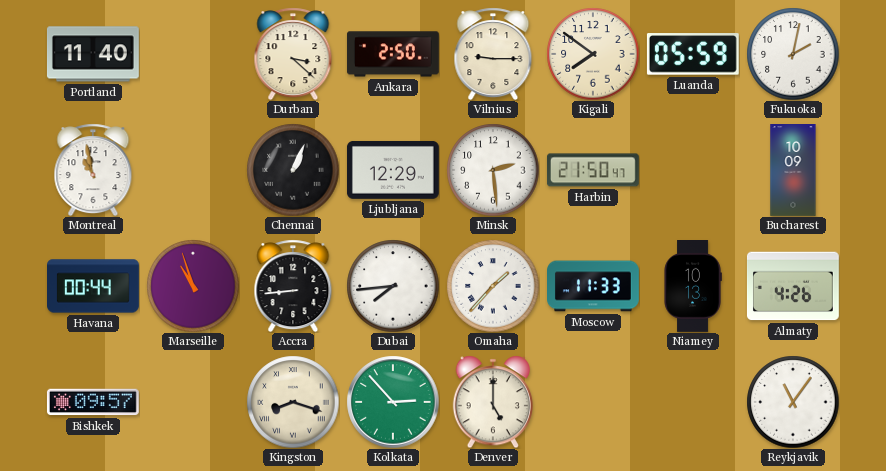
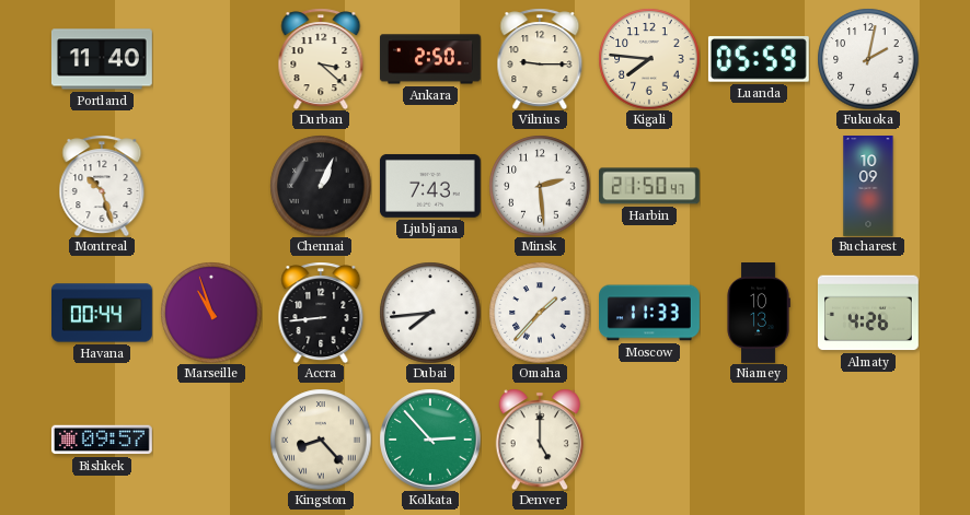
Kigali: 7:51 -> 7:46 (649, 59)
Montreal: 10:58 -> 10:27 (102, 186)
Ljubljana: 12:29 -> 7:43 (430, 186)
Kingston: 8:18 -> 8:23 (321, 440)
Reykjavik: 11:06 -> none (793, 402)
